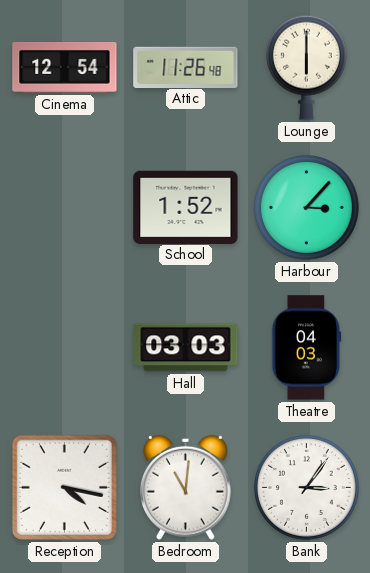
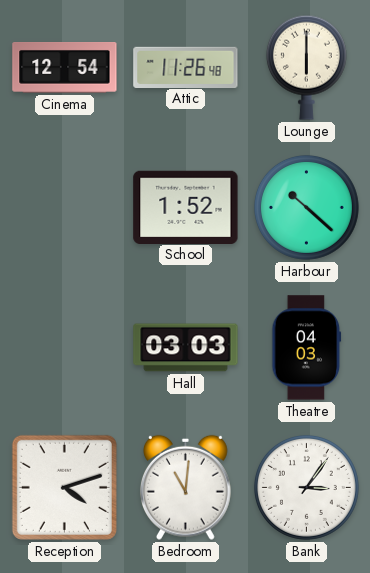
Harbour: 3:07 -> 10:22 (306, 207)
Reception: 4:17 -> 4:12 (64, 487)
